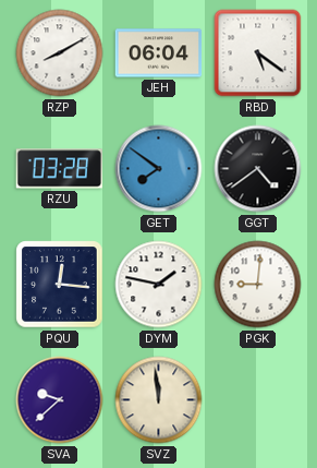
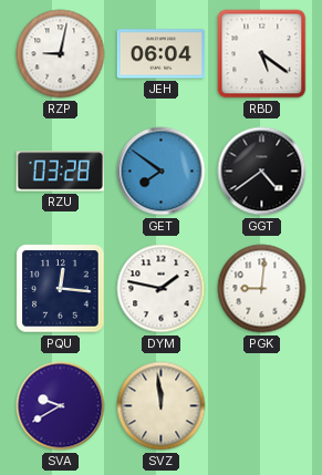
RZP: 8:10 -> 9:02 (61, 54)
SVA: 9:38 -> 9:40 (61, 406)
